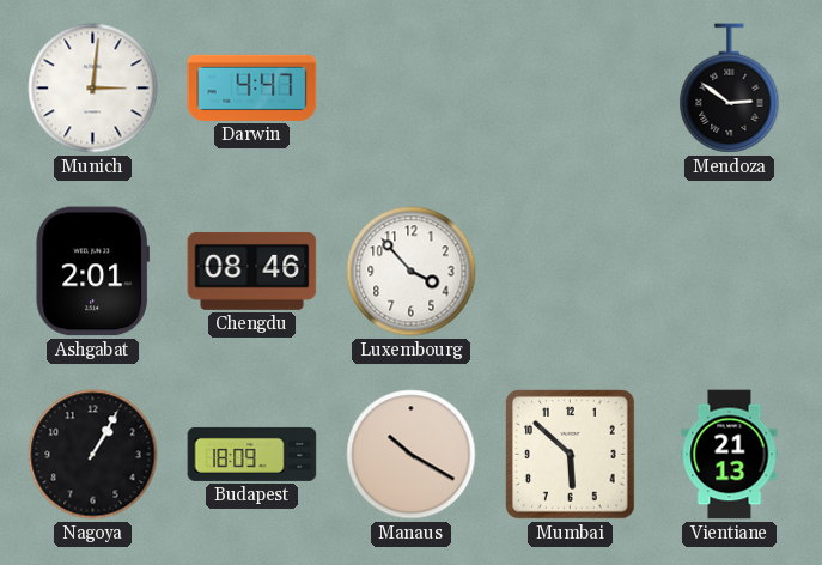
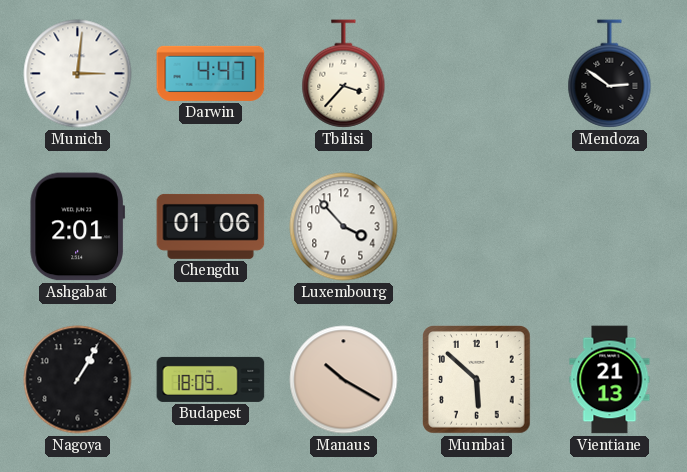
Tbilisi: none -> 3:37 (344, 74)
Chengdu: 08:46 -> 01:06 (211, 226)
